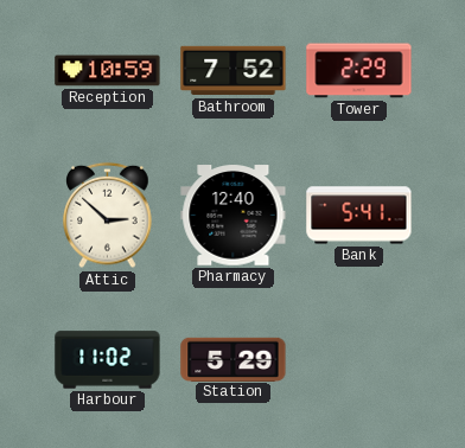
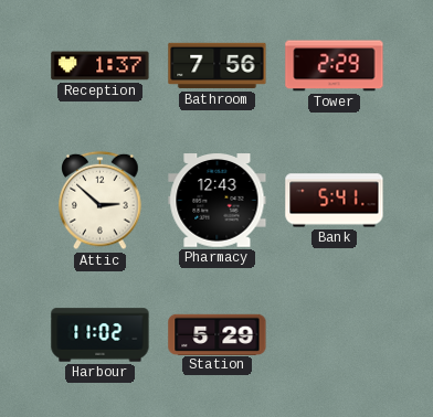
Reception: 10:59 -> 1:37 (101, 66)
Bathroom: 7:52 -> 7:56 (218, 66)
Pharmacy: 12:40 -> 12:43 (218, 201)
